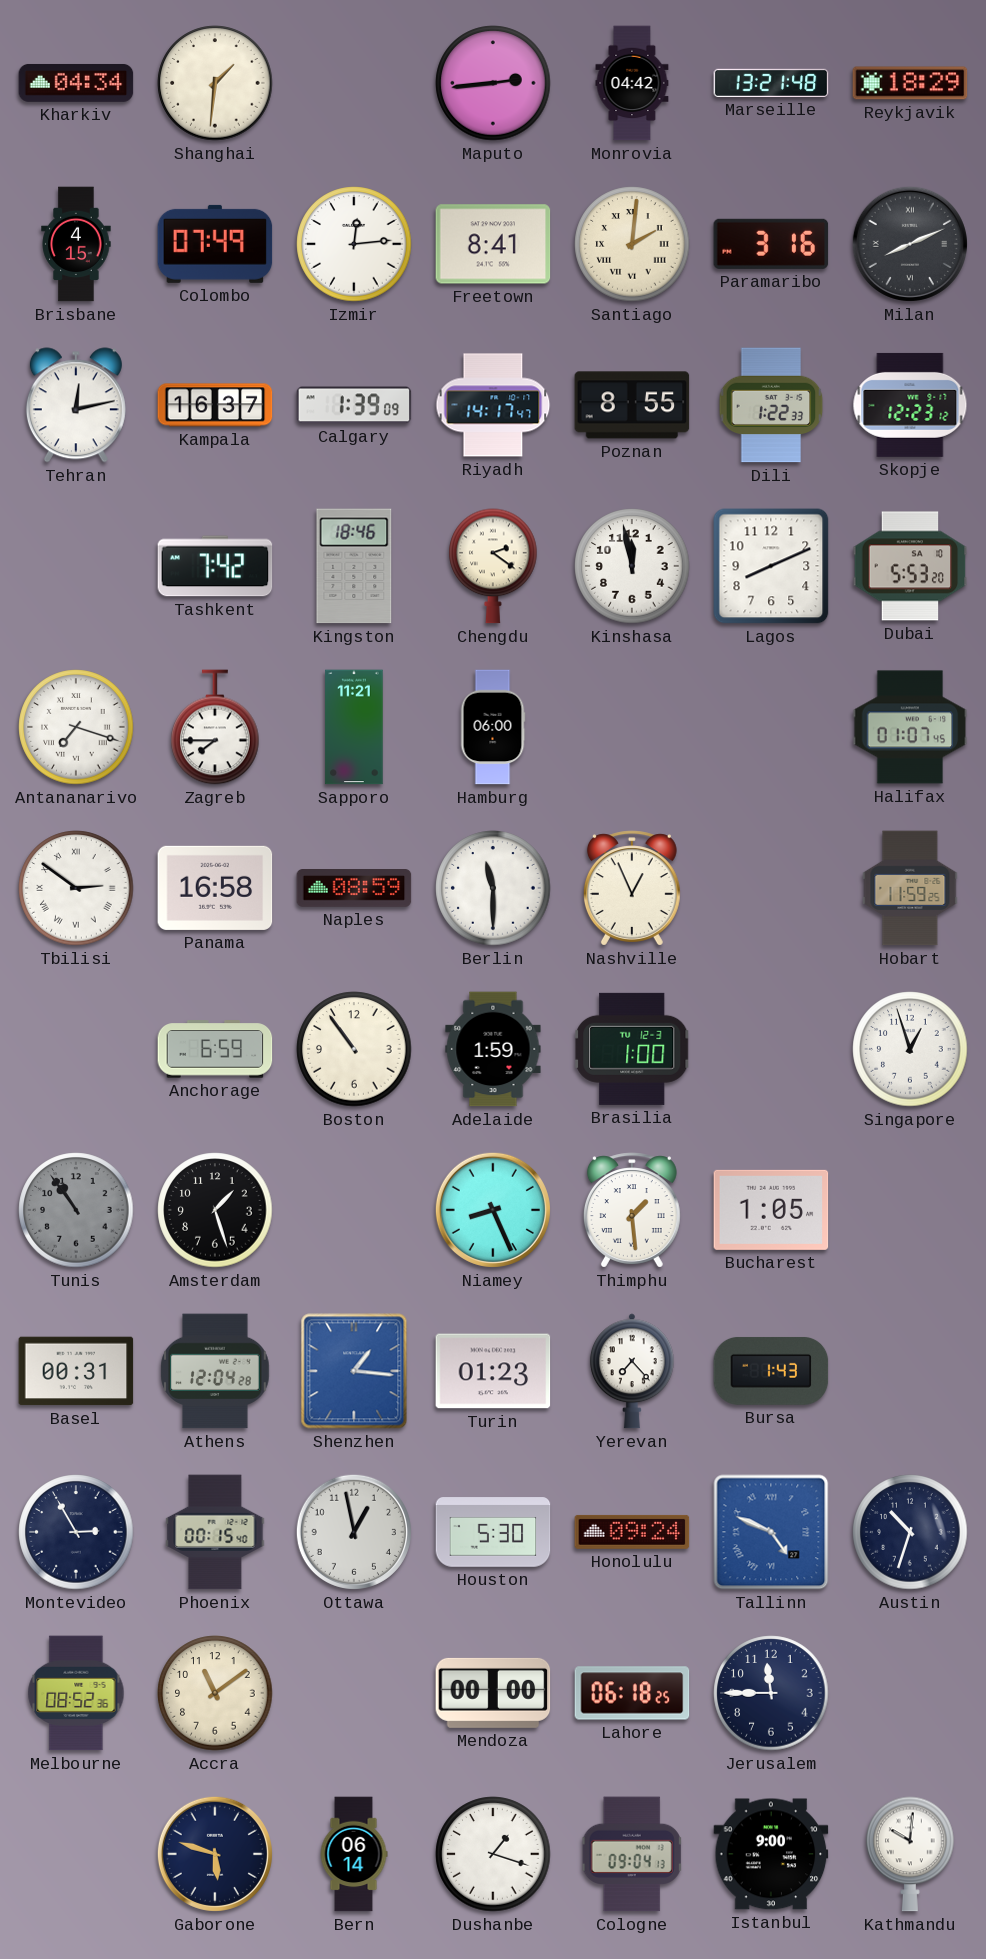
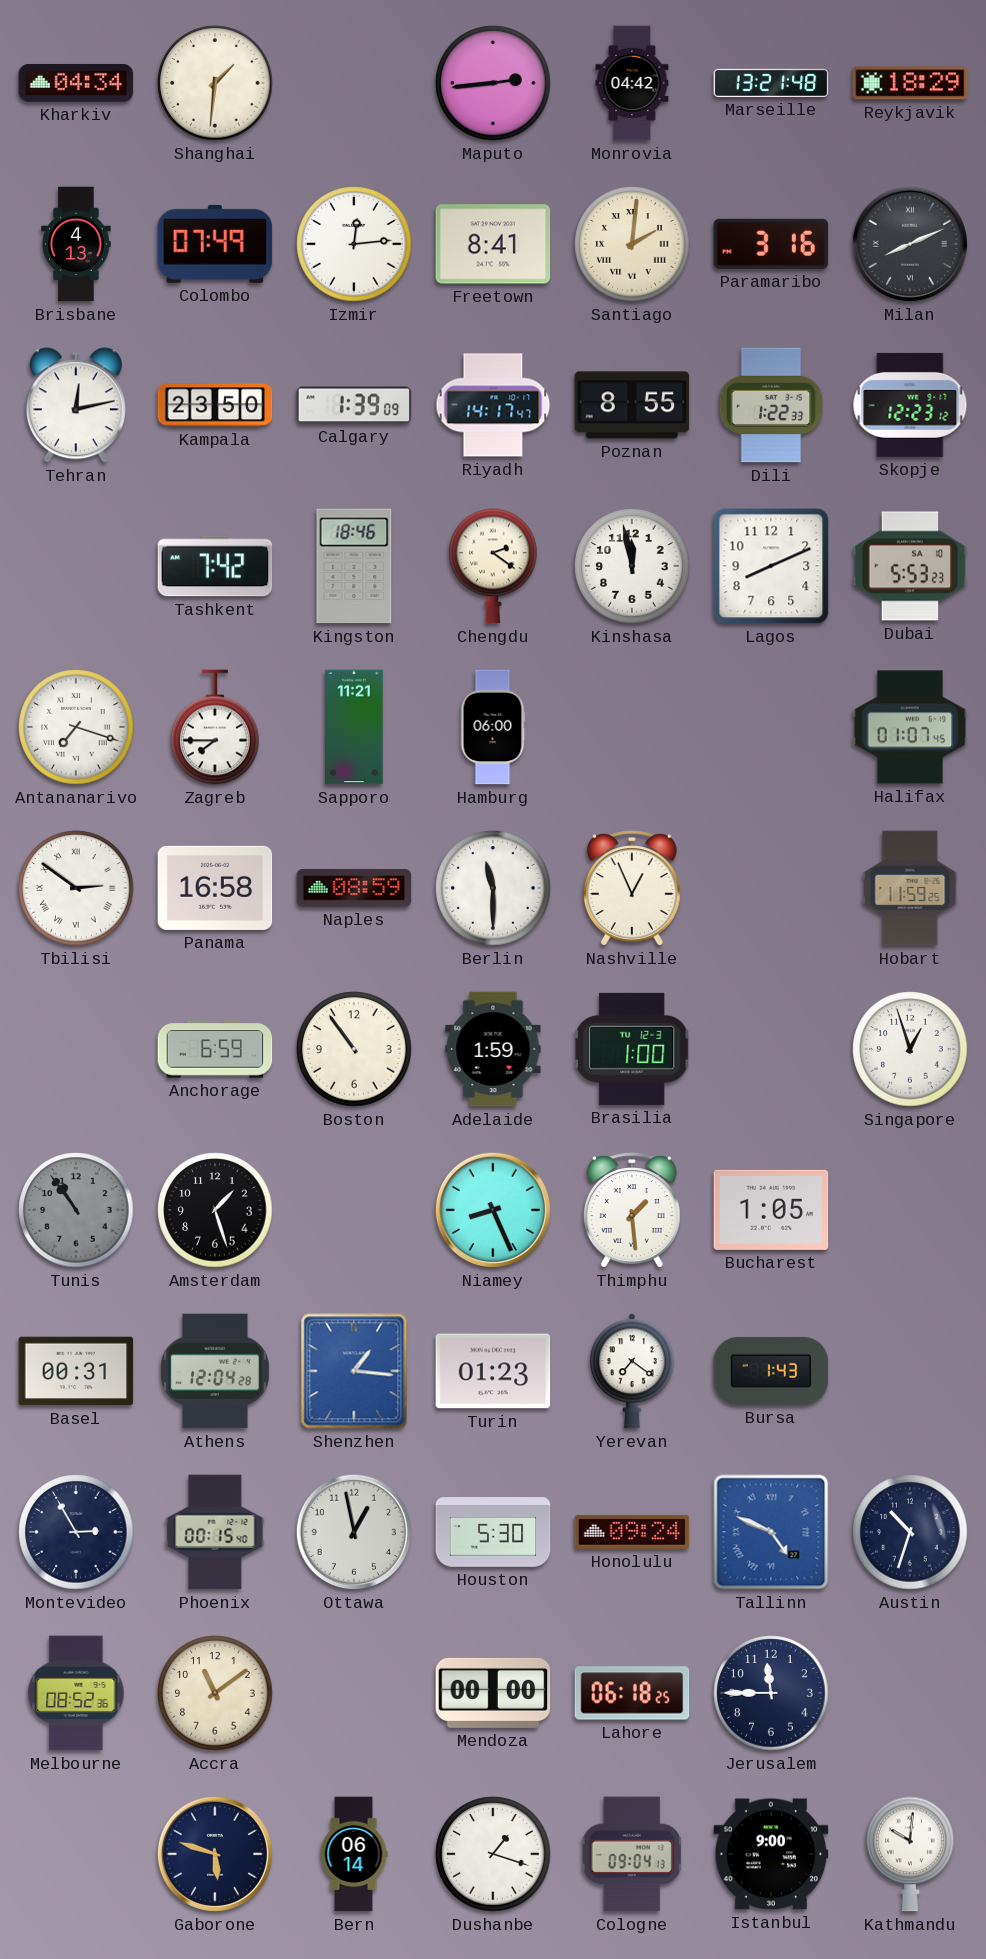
Brisbane: 4:15 -> 4:13 (76, 244)
Kampala: 16:37 -> 23:50 (215, 405)
Dubai: 5:53:20 -> 5:53:23 (910, 566)
Yerevan: 7:23 -> 7:21 (632, 1371)
